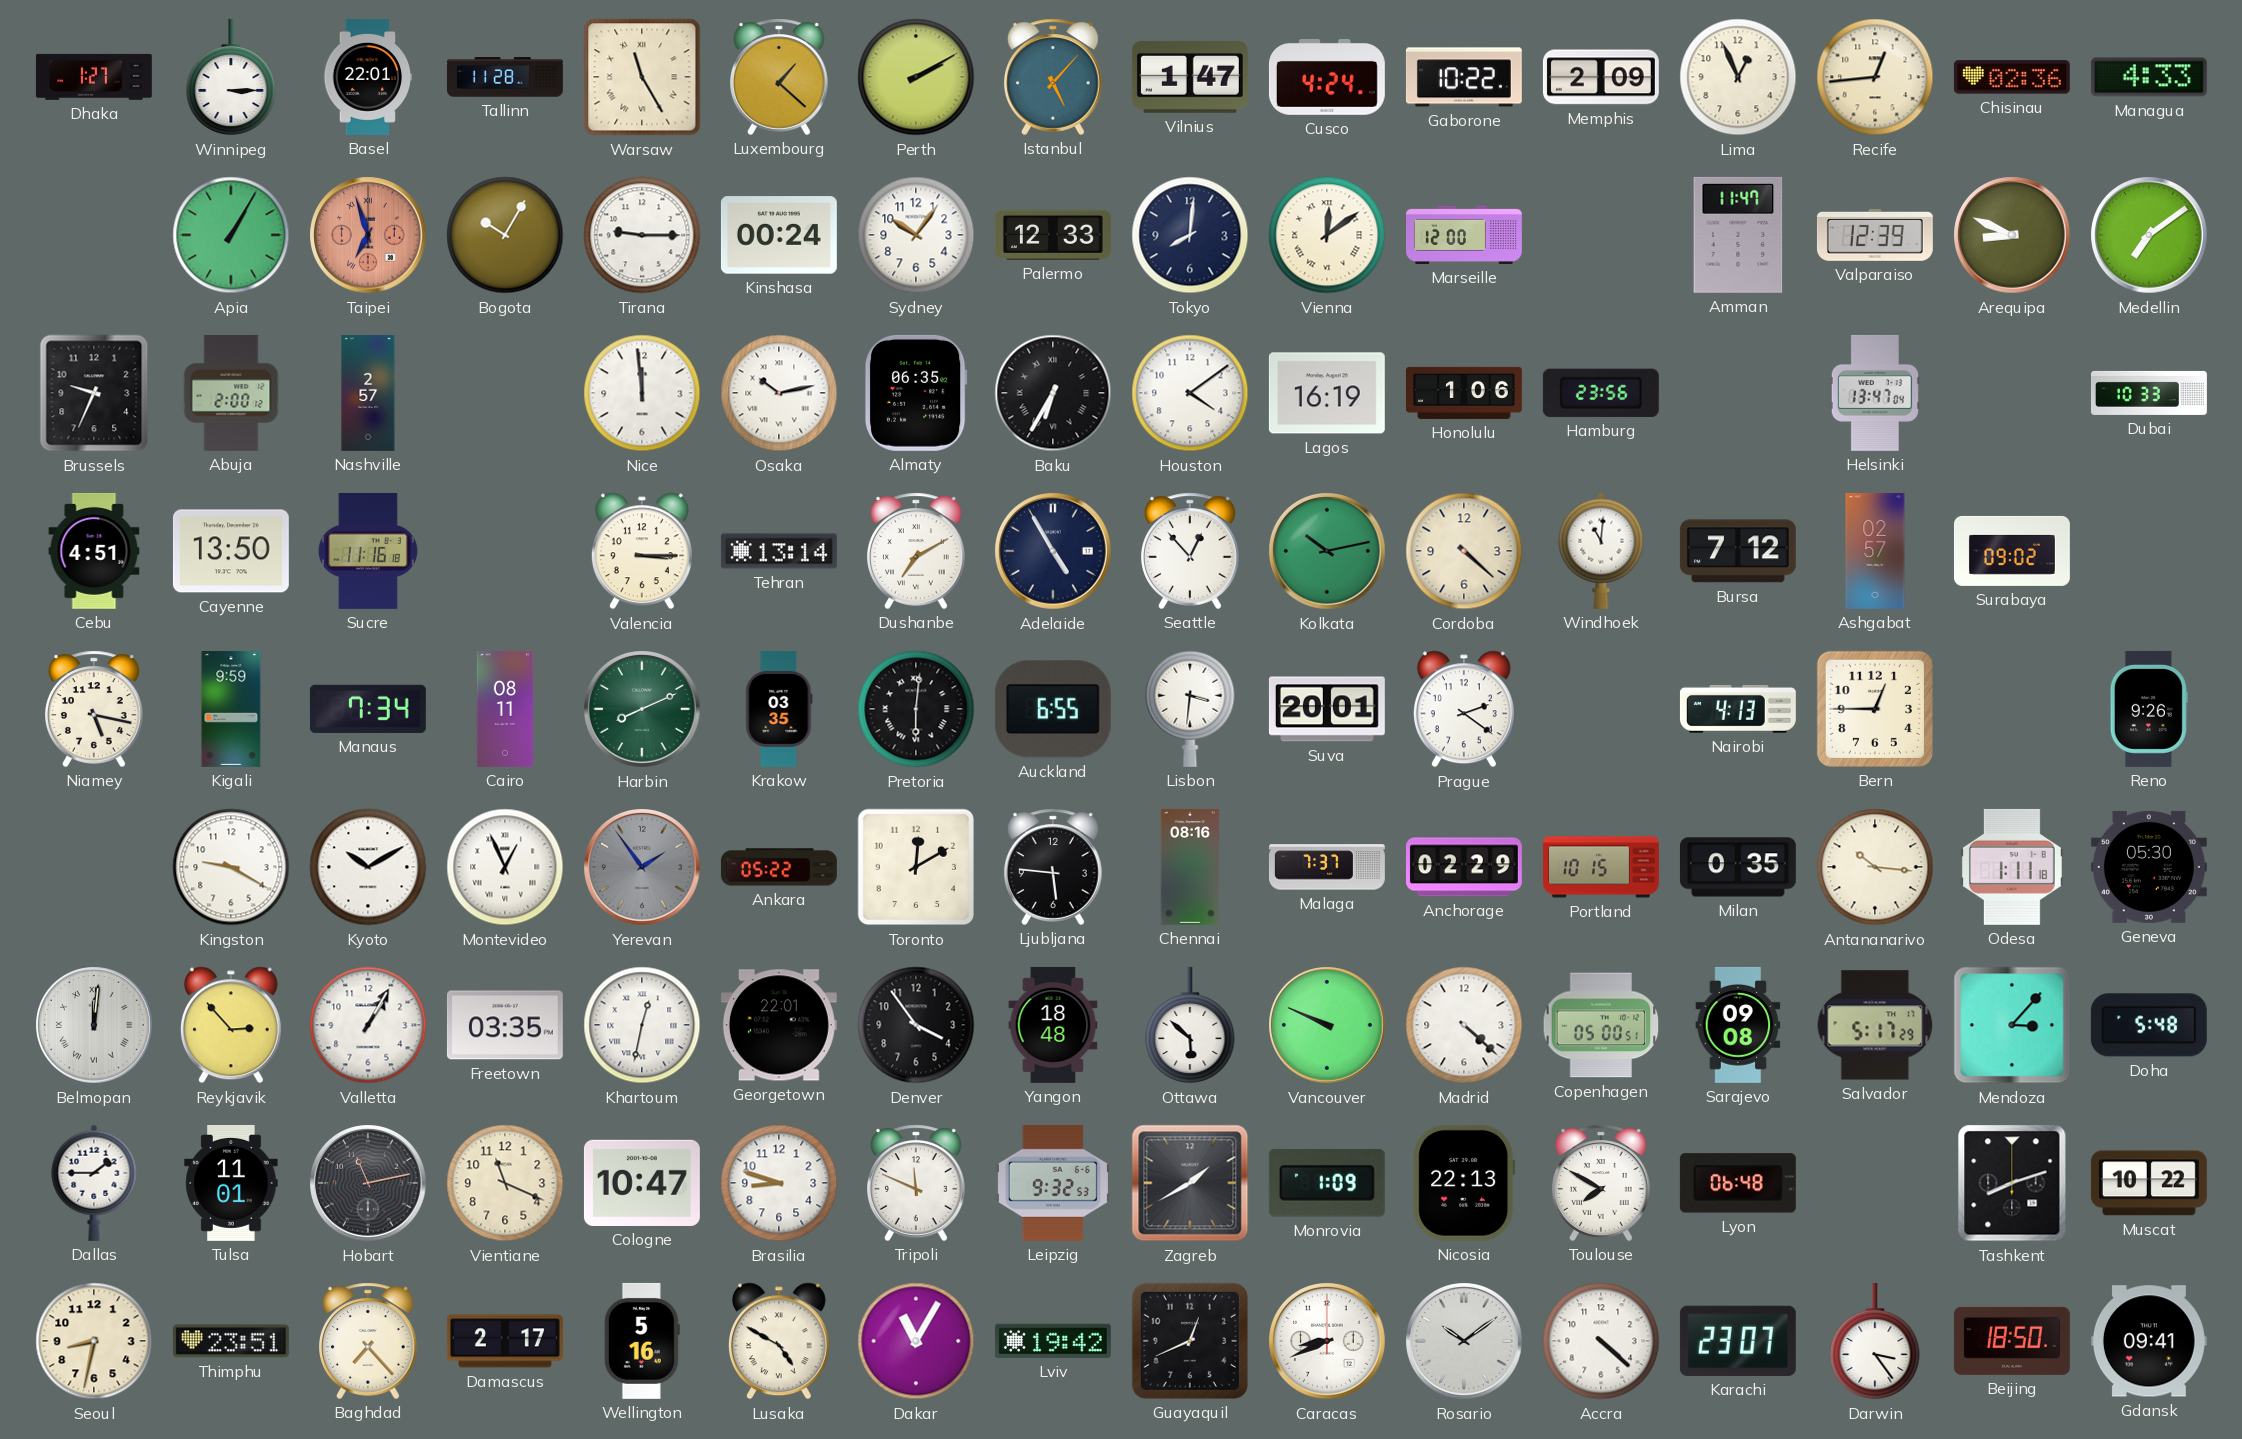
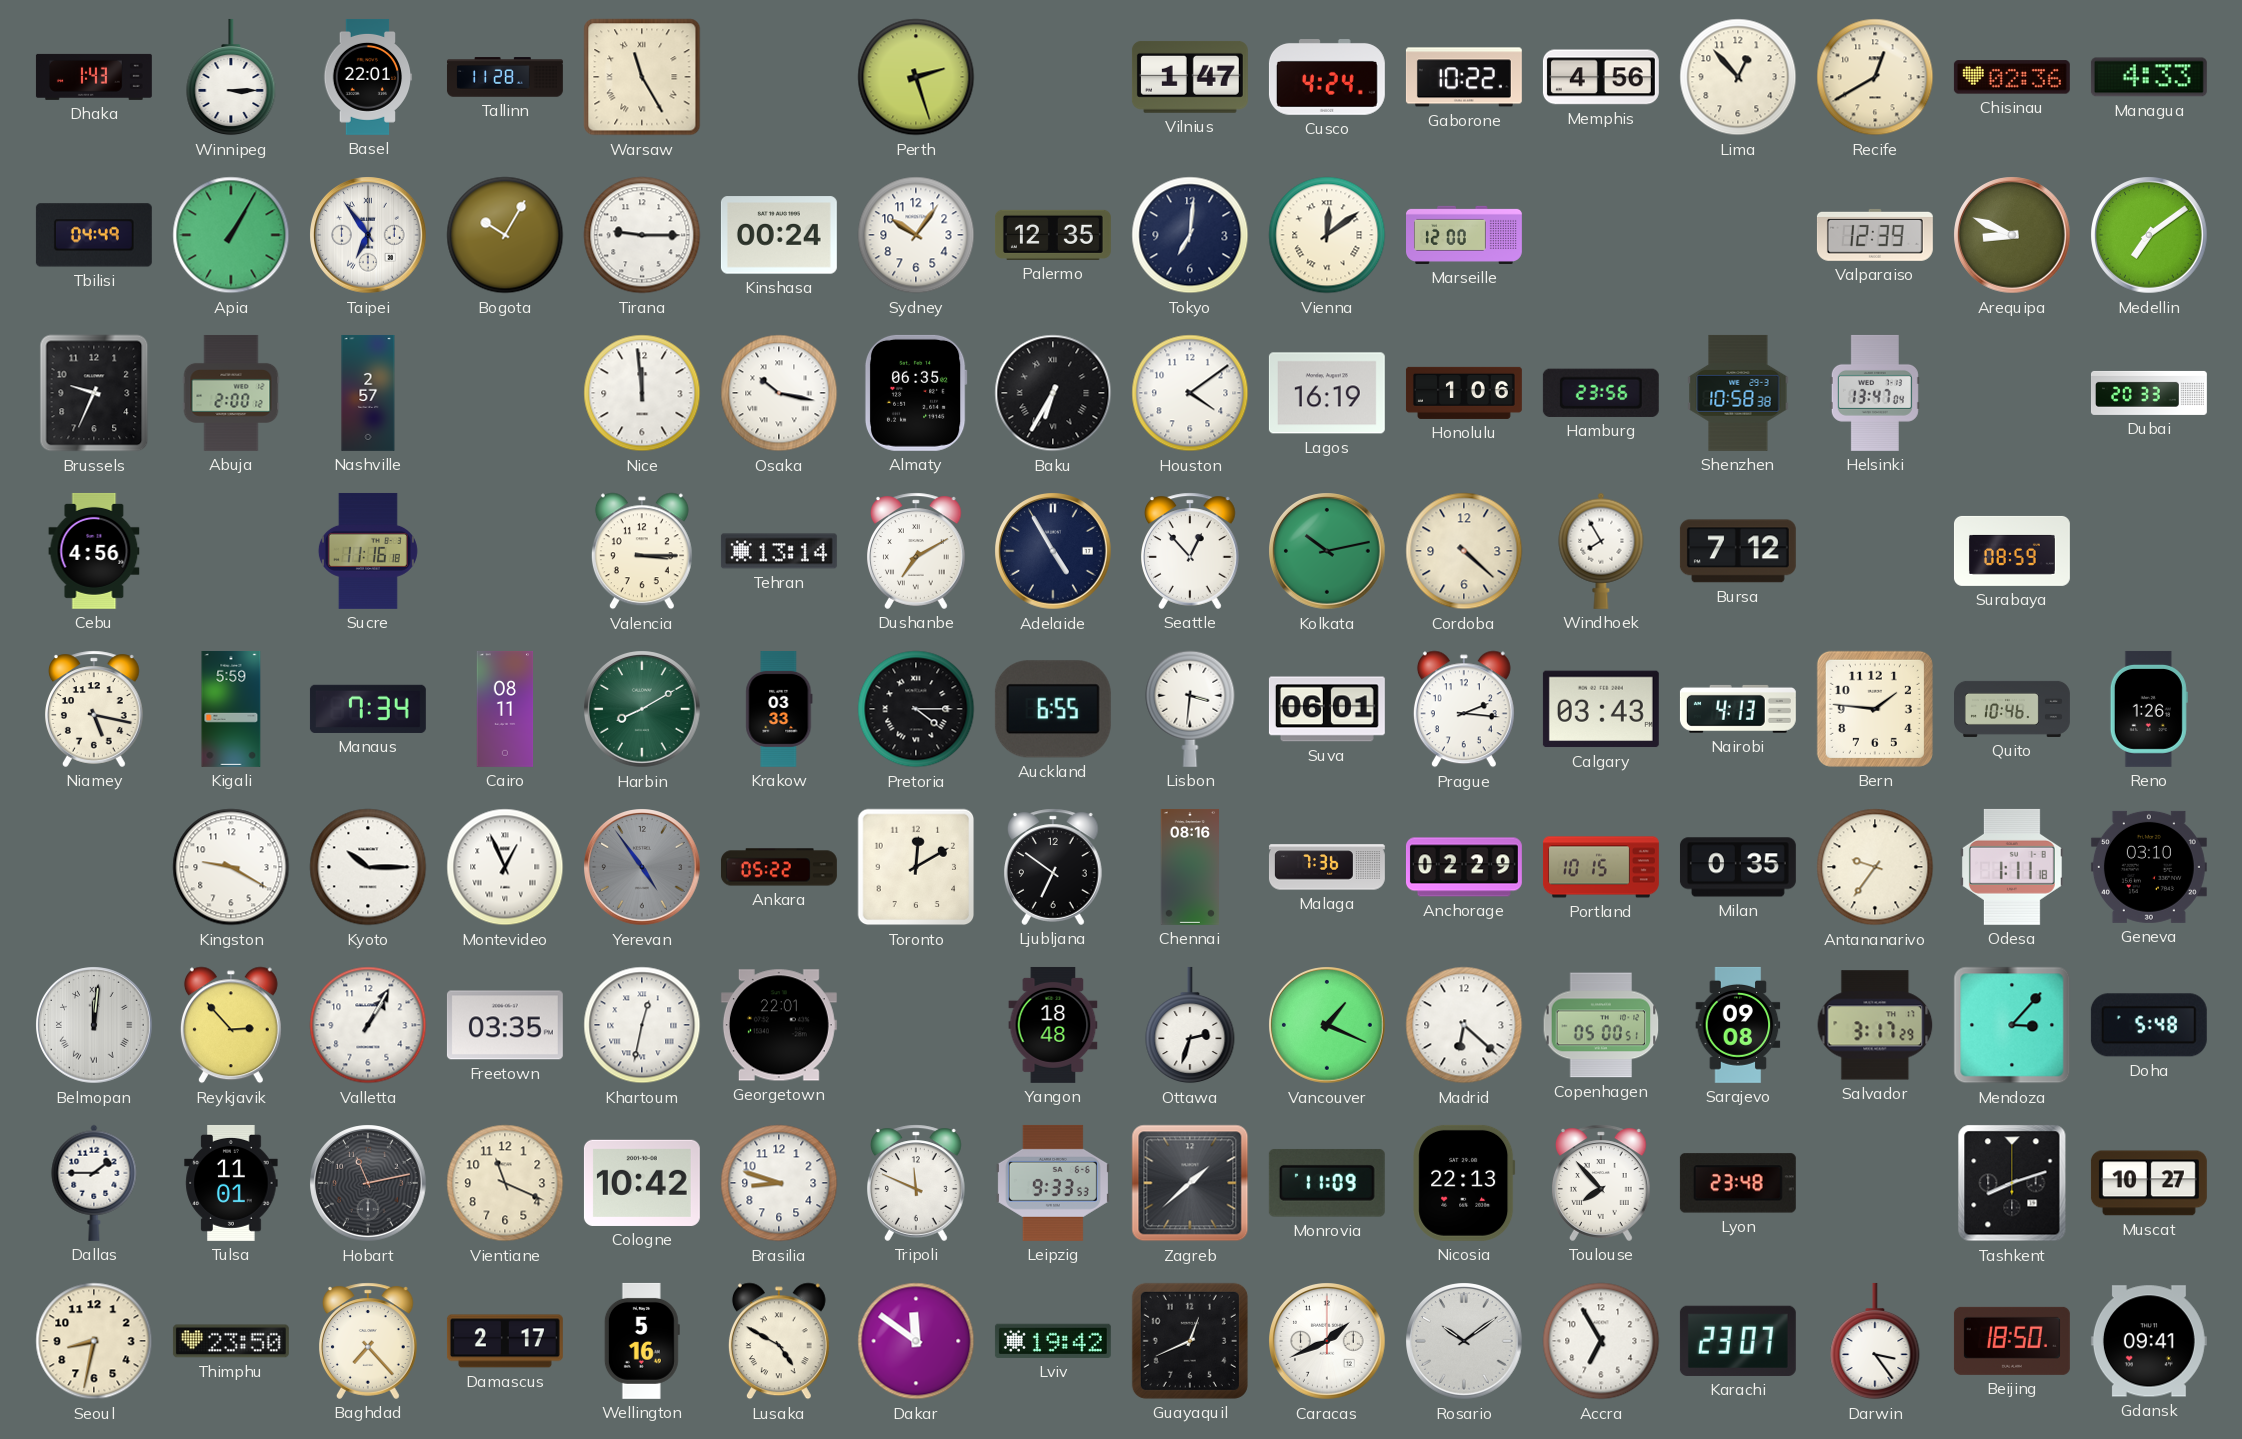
Dhaka: 1:27 -> 1:43 (94, 77)
Luxembourg: 1:22 -> none (780, 77)
Perth: 2:10 -> 2:27 (916, 77)
Istanbul: 5:07 -> none (1054, 77)
Memphis: 2:09 -> 4:56 (1601, 77)
Lima: 12:56 -> 12:53 (1738, 77)
Recife: 12:44 -> 12:40 (1875, 77)
Tbilisi: none -> 04:49 (94, 235)
Taipei: 6:57 -> 6:54 (368, 235)
Taipei dial: salmon -> white (368, 235)
Palermo: 12:33 -> 12:35 (1053, 235)
Tokyo: 8:01 -> 7:01 (1190, 235)
Amman: 11:47 -> none (1738, 235)
Osaka: 10:13 -> 10:17 (779, 393)
Shenzhen: none -> 10:58 (1738, 393)
Dubai: 10:33 -> 20:33 (2149, 393)
Cebu: 4:51 -> 4:56 (94, 551)
Cayenne: 13:50 -> none (231, 551)
Windhoek: 11:01 -> 7:55 (1601, 551)
Ashgabat: 02:57 -> none (1875, 551)
Surabaya: 09:02 -> 08:59 (2012, 551)
Kigali: 9:59 -> 5:59 (231, 709)
Harbin: 8:11 -> 8:10 (642, 709)
Krakow: 03:35 -> 03:33 (779, 709)
Pretoria: 6:01 -> 4:15 (916, 709)
Suva: 20:01 -> 06:01 (1327, 709)
Prague: 2:21 -> 2:16 (1464, 709)
Calgary: none -> 03:43 (1601, 709)
Bern: 12:45 -> 1:46 (1875, 709)
Quito: none -> 10:46 (2013, 709)
Reno: 9:26 -> 1:26 (2149, 709)
Kyoto: 10:10 -> 10:15 (368, 867)
Yerevan: 1:54 -> 4:54 (642, 867)
Ljubljana: 5:46 -> 6:51 (1054, 867)
Malaga: 7:37 -> 7:36 (1327, 867)
Antananarivo: 10:16 -> 9:36 (1875, 867)
Geneva: 05:30 -> 03:10 (2149, 867)
Denver: 3:54 -> none (916, 1025)
Ottawa: 5:52 -> 2:33 (1190, 1025)
Vancouver: 9:49 -> 1:19 (1327, 1025)
Madrid: 4:22 -> 6:22 (1464, 1025)
Salvador: 5:17 -> 3:17 (1875, 1025)
Cologne: 10:47 -> 10:42 (642, 1183)
Leipzig: 9:32 -> 9:33 (1053, 1183)
Zagreb: 1:40 -> 1:38 (1190, 1183)
Monrovia: 1:09 -> 11:09 (1327, 1183)
Toulouse: 7:50 -> 7:53 (1602, 1183)
Lyon: 06:48 -> 23:48 (1738, 1183)
Muscat: 10:22 -> 10:27 (2149, 1183)
Thimphu: 23:51 -> 23:50 (231, 1341)
Dakar: 11:05 -> 11:51 (916, 1341)
Caracas: 8:41 -> 1:41 (1327, 1341)
Accra: 4:22 -> 6:55 (1601, 1341)
